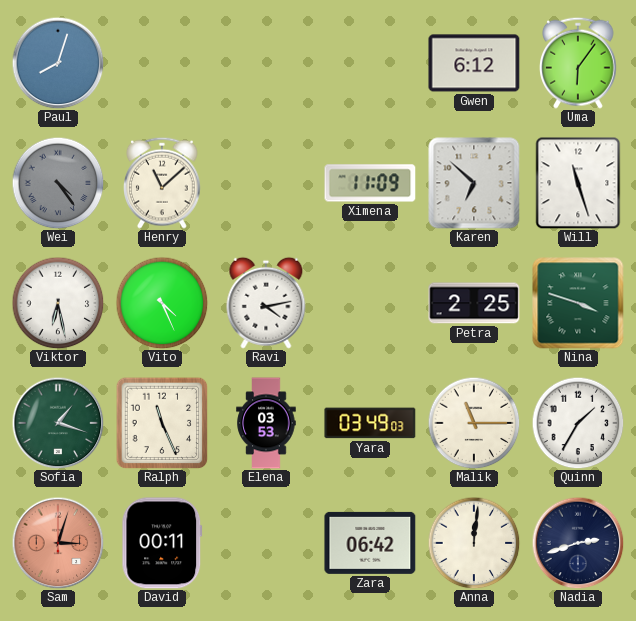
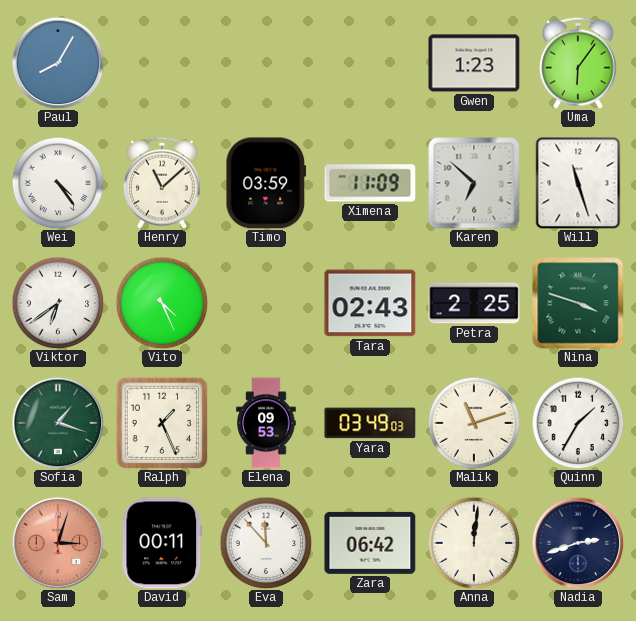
Paul: 8:03 -> 8:05 (58, 63)
Gwen: 6:12 -> 1:23 (474, 63)
Wei dial: grey -> white (58, 183)
Timo: none -> 03:59 (266, 183)
Viktor: 6:28 -> 6:39 (58, 303)
Ravi: 4:13 -> none (266, 303)
Tara: none -> 02:43 (370, 303)
Ralph: 11:26 -> 1:26 (162, 423)
Elena: 03:53 -> 09:53 (266, 423)
Malik: 11:15 -> 11:12 (474, 423)
Eva: none -> 11:53 (266, 543)
